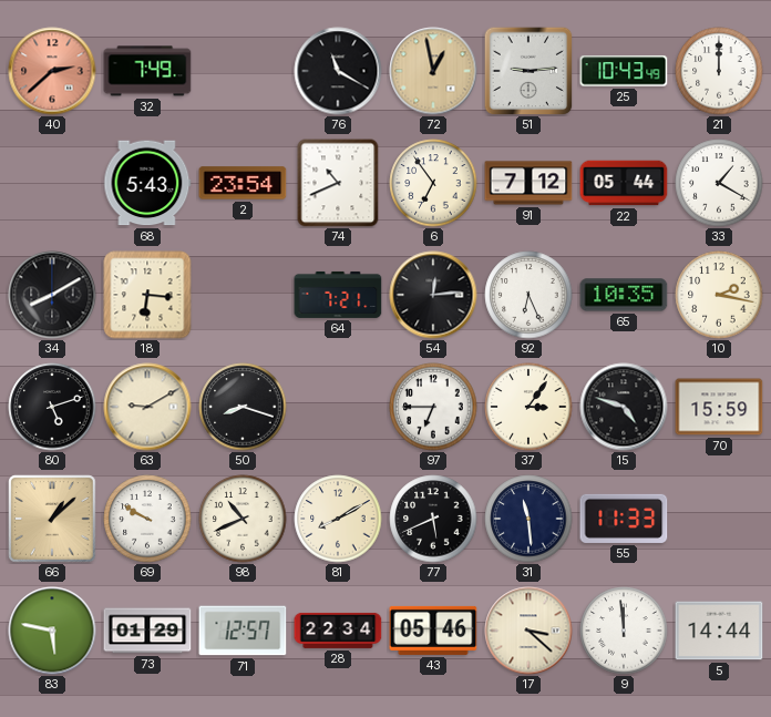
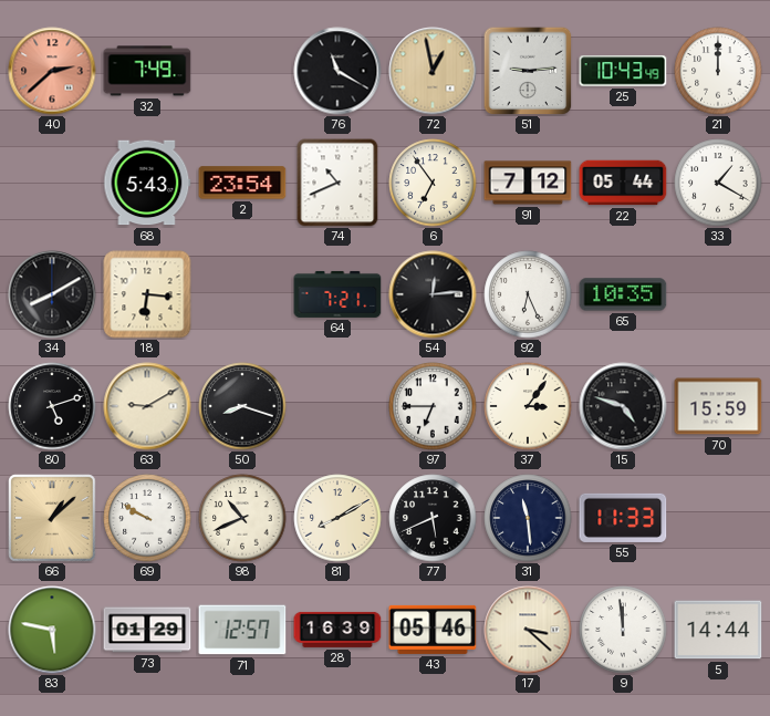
10: 2:17 -> none (719, 295)
28: 22:34 -> 16:39 (337, 630)
